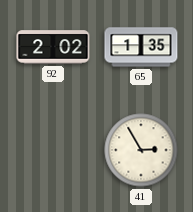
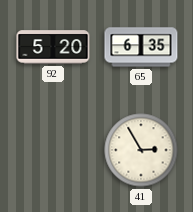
92: 2:02 -> 5:20 (53, 47)
65: 1:35 -> 6:35 (141, 47)
